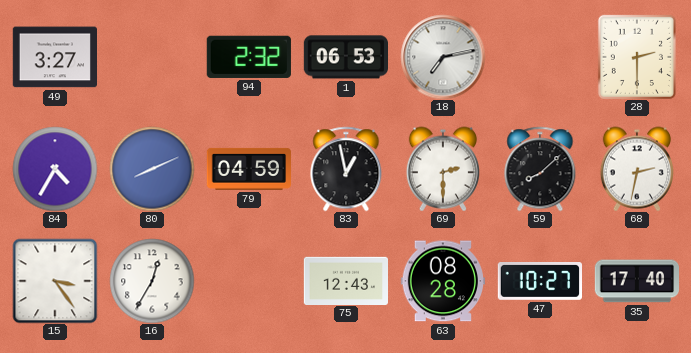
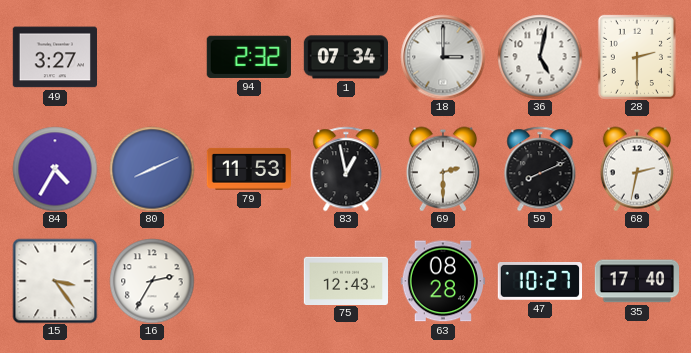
1: 06:53 -> 07:34 (345, 57)
18: 7:13 -> 3:00 (443, 57)
36: none -> 5:02 (540, 57)
79: 04:59 -> 11:53 (248, 169)
59: 8:08 -> 8:11 (540, 169)
16: 12:35 -> 2:35 (152, 281)
